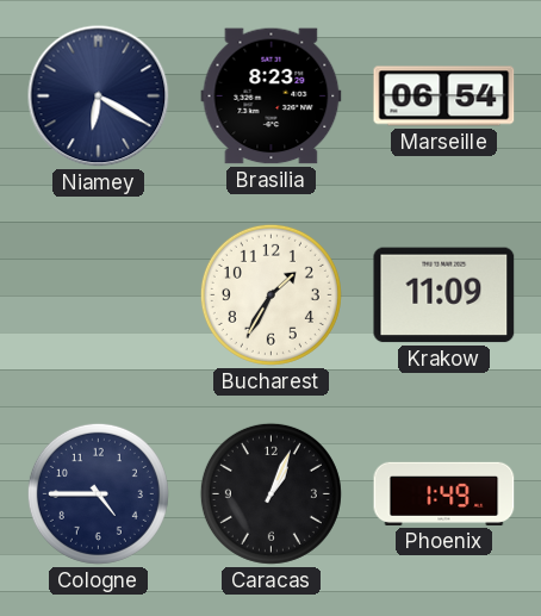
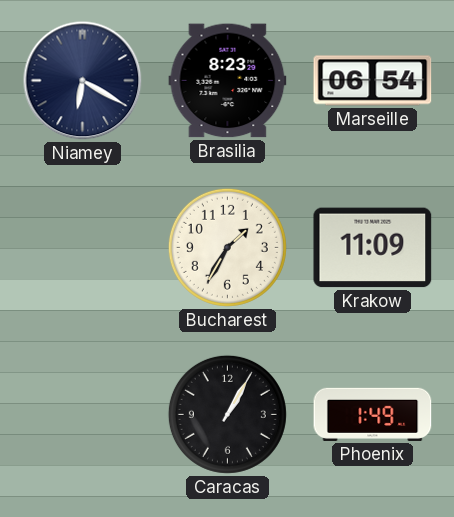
Cologne: 4:45 -> none (98, 493)
Caracas: 1:04 -> 1:05 (227, 414)
